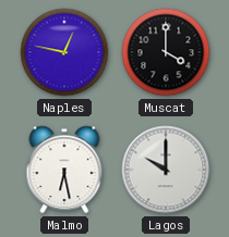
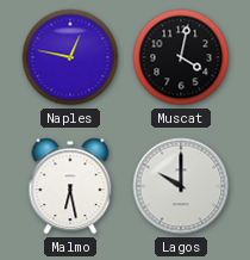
Muscat: 4:00 -> 4:02 (181, 57)
